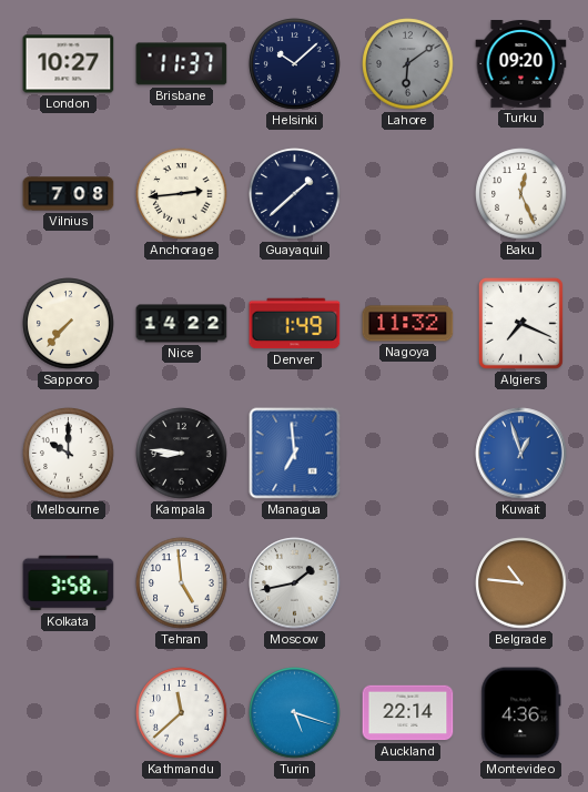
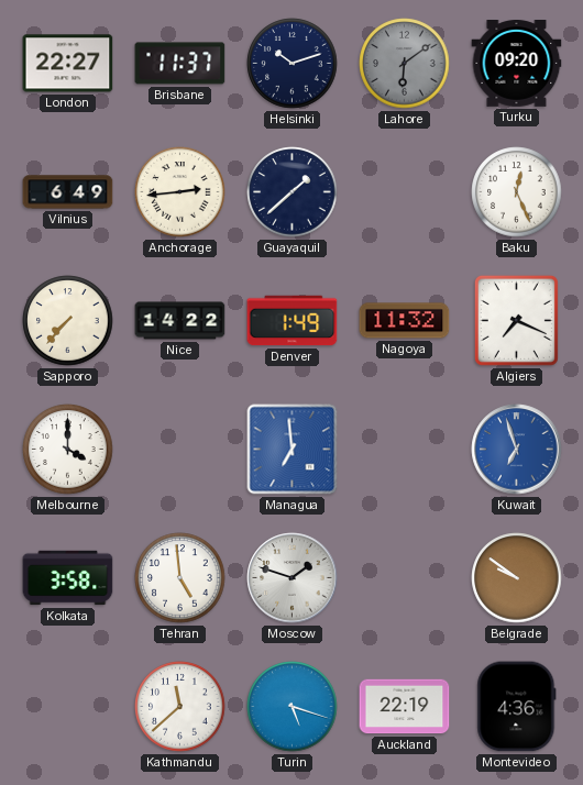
London: 10:27 -> 22:27 (68, 64)
Helsinki: 10:08 -> 10:12 (293, 64)
Vilnius: 7:08 -> 6:49 (68, 192)
Melbourne: 10:00 -> 4:00 (68, 450)
Kampala: 8:46 -> none (182, 454)
Kuwait: 12:57 -> 6:57 (517, 450)
Moscow: 1:43 -> 1:48 (293, 578)
Belgrade: 10:46 -> 9:51 (517, 578)
Auckland: 22:14 -> 22:19 (405, 707)
